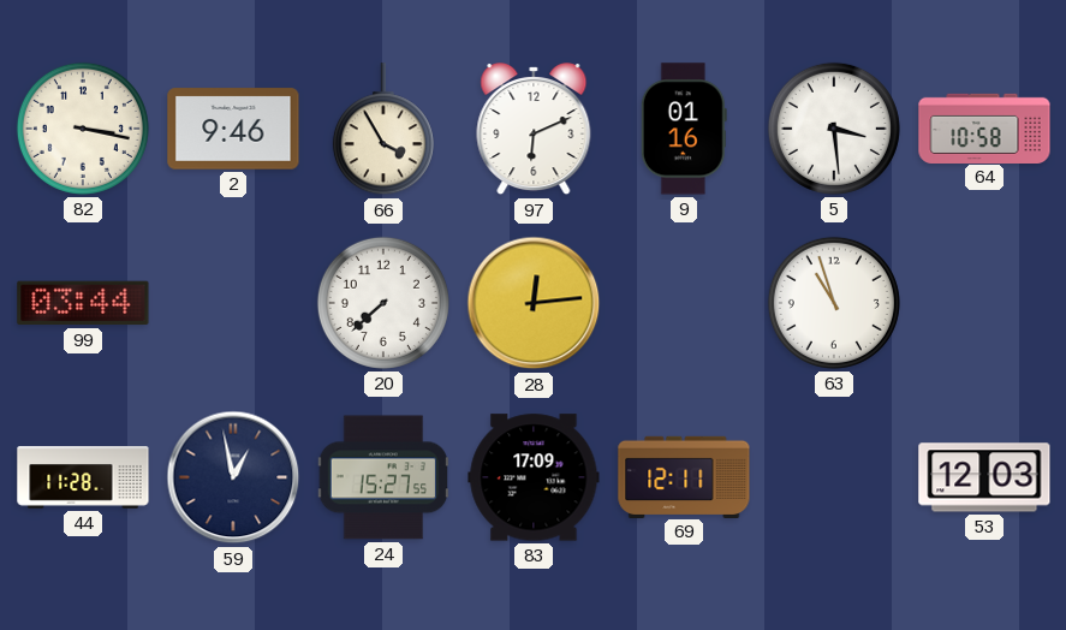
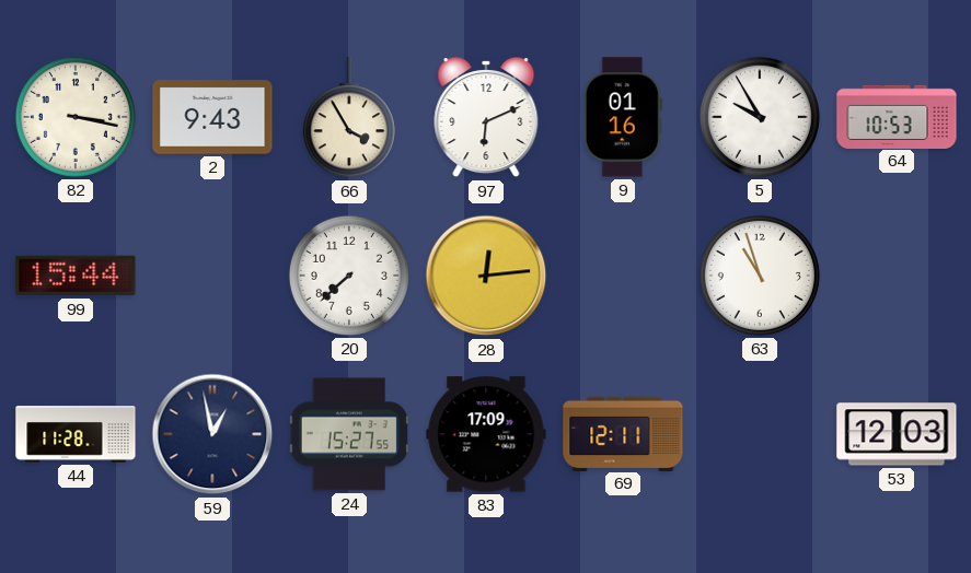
2: 9:46 -> 9:43 (212, 117)
5: 3:29 -> 9:55 (760, 117)
64: 10:58 -> 10:53 (897, 116)
99: 03:44 -> 15:44 (76, 276)
